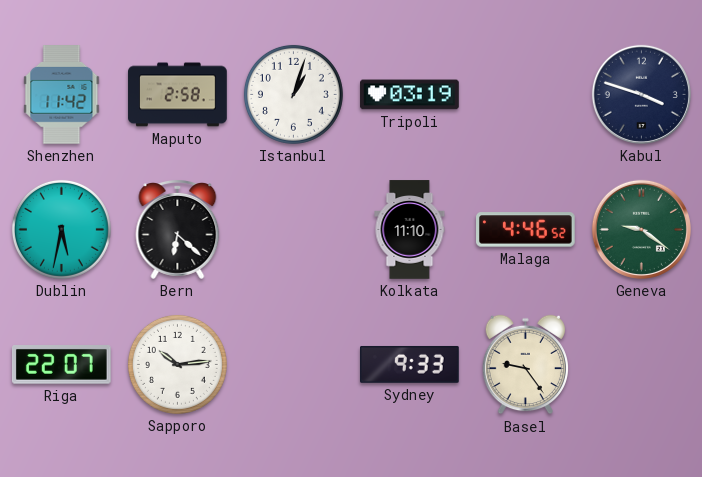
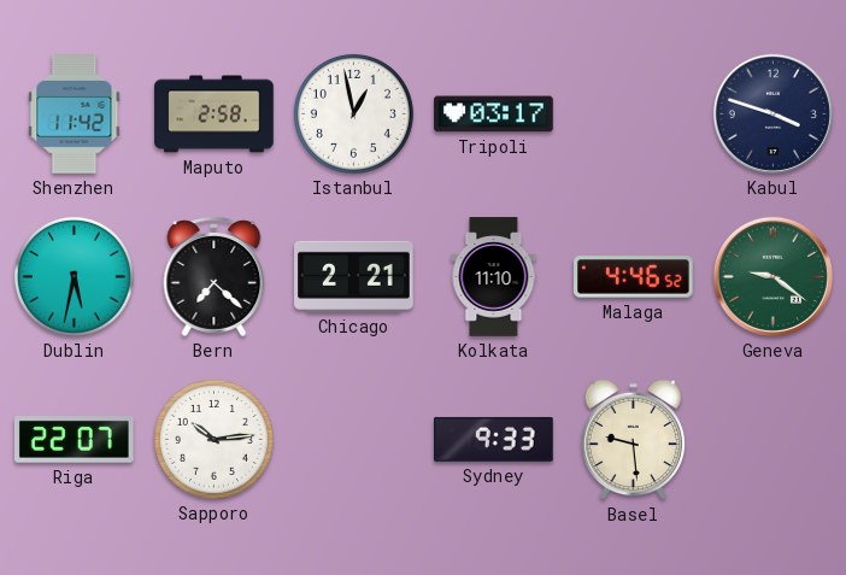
Istanbul: 1:03 -> 12:58 (353, 113)
Tripoli: 03:19 -> 03:17 (494, 115)
Bern: 6:22 -> 7:22 (215, 277)
Chicago: none -> 2:21 (354, 276)
Basel: 9:24 -> 9:29 (633, 440)
